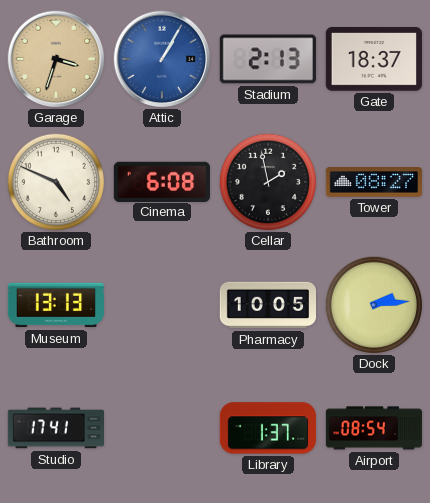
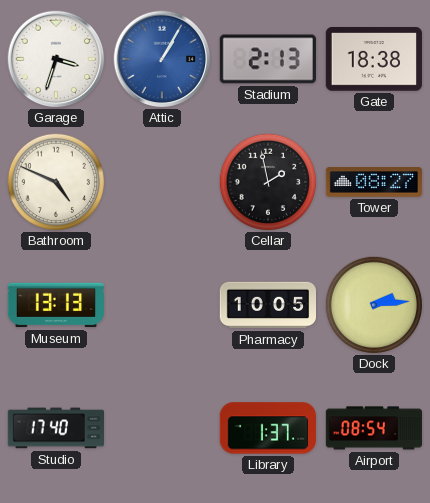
Garage dial: champagne -> white (56, 59)
Gate: 18:37 -> 18:38 (374, 59)
Cinema: 6:08 -> none (162, 181)
Studio: 17:41 -> 17:40 (55, 428)
